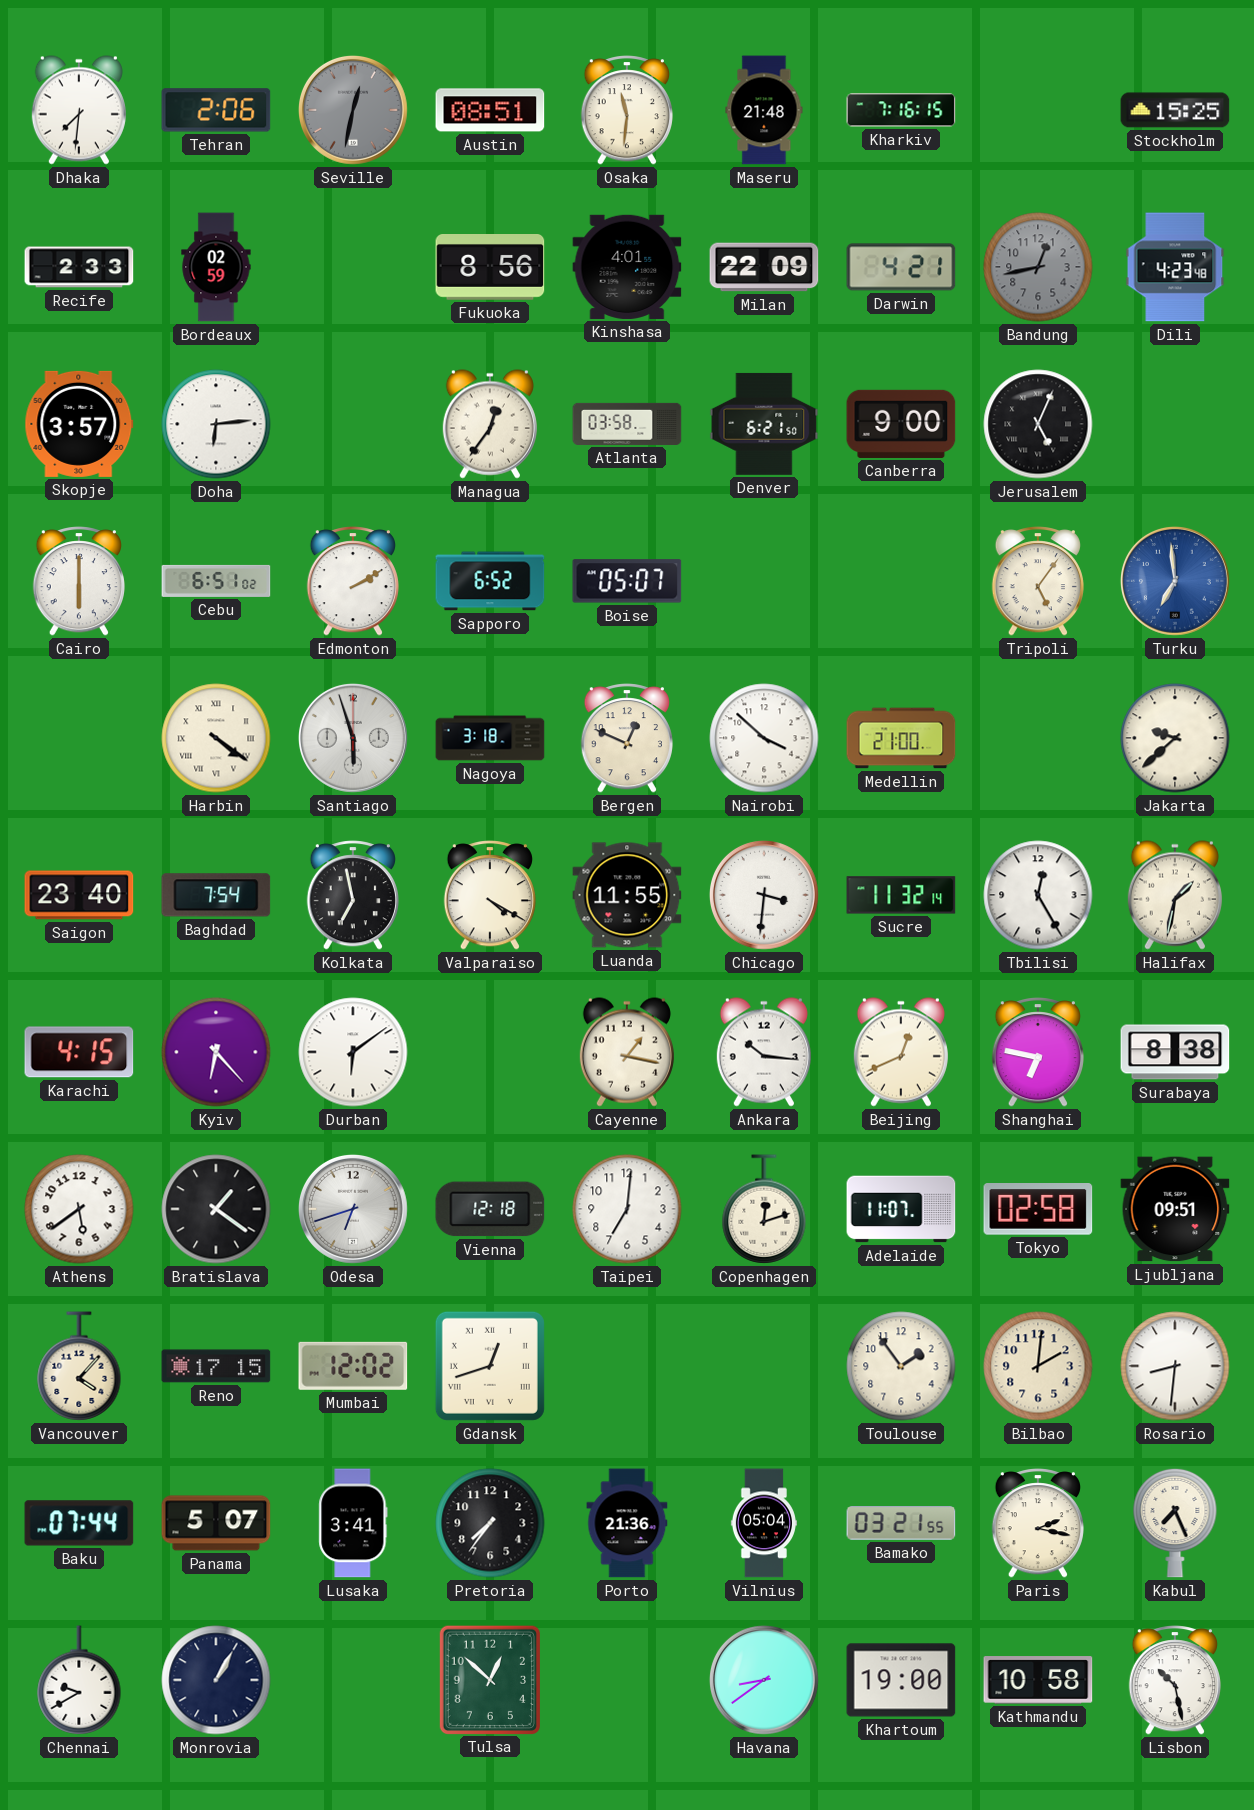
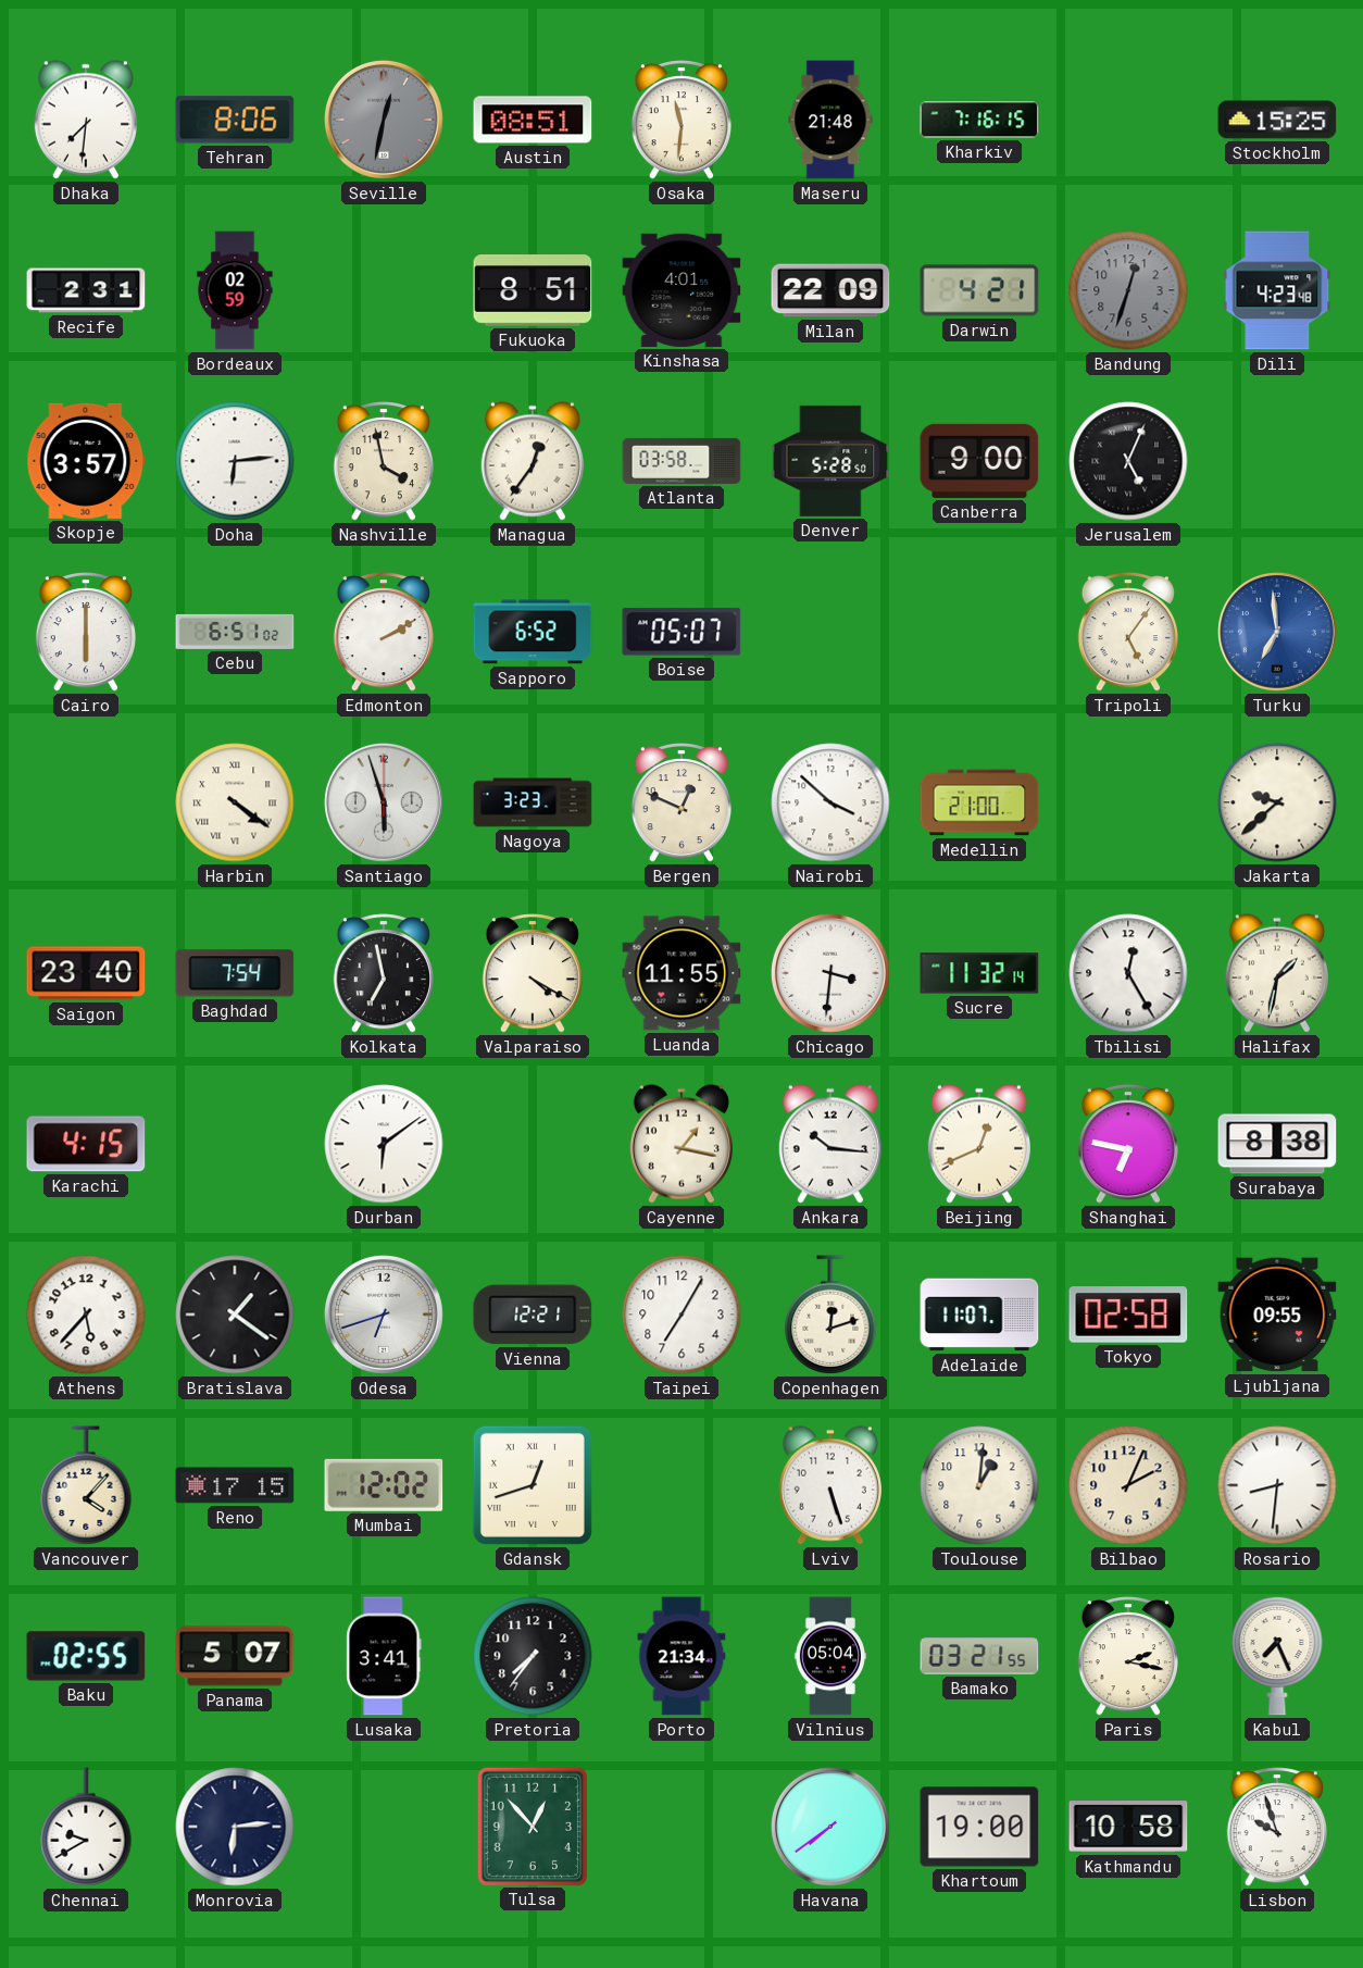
Tehran: 2:06 -> 8:06 (235, 120)
Recife: 2:33 -> 2:31 (86, 290)
Fukuoka: 8:56 -> 8:51 (533, 291)
Bandung: 12:43 -> 12:33 (1128, 290)
Nashville: none -> 3:58 (384, 461)
Denver: 6:21 -> 5:28 (830, 461)
Nagoya: 3:18 -> 3:23 (533, 802)
Kyiv: 6:23 -> none (216, 1052)
Athens: 5:39 -> 5:37 (86, 1315)
Vienna: 12:18 -> 12:21 (533, 1315)
Taipei: 7:01 -> 7:05 (681, 1315)
Ljubljana: 09:51 -> 09:55 (1277, 1315)
Lviv: none -> 5:27 (830, 1485)
Toulouse: 1:54 -> 1:01 (979, 1485)
Bilbao: 2:01 -> 2:04 (1128, 1485)
Baku: 07:44 -> 02:55 (86, 1656)
Porto: 21:36 -> 21:34 (681, 1656)
Monrovia: 1:05 -> 6:14 (235, 1827)
Tulsa: 12:52 -> 12:53 (532, 1826)
Havana: 8:39 -> 7:39 (830, 1827)
Lisbon: 10:28 -> 9:57 (1277, 1827)
